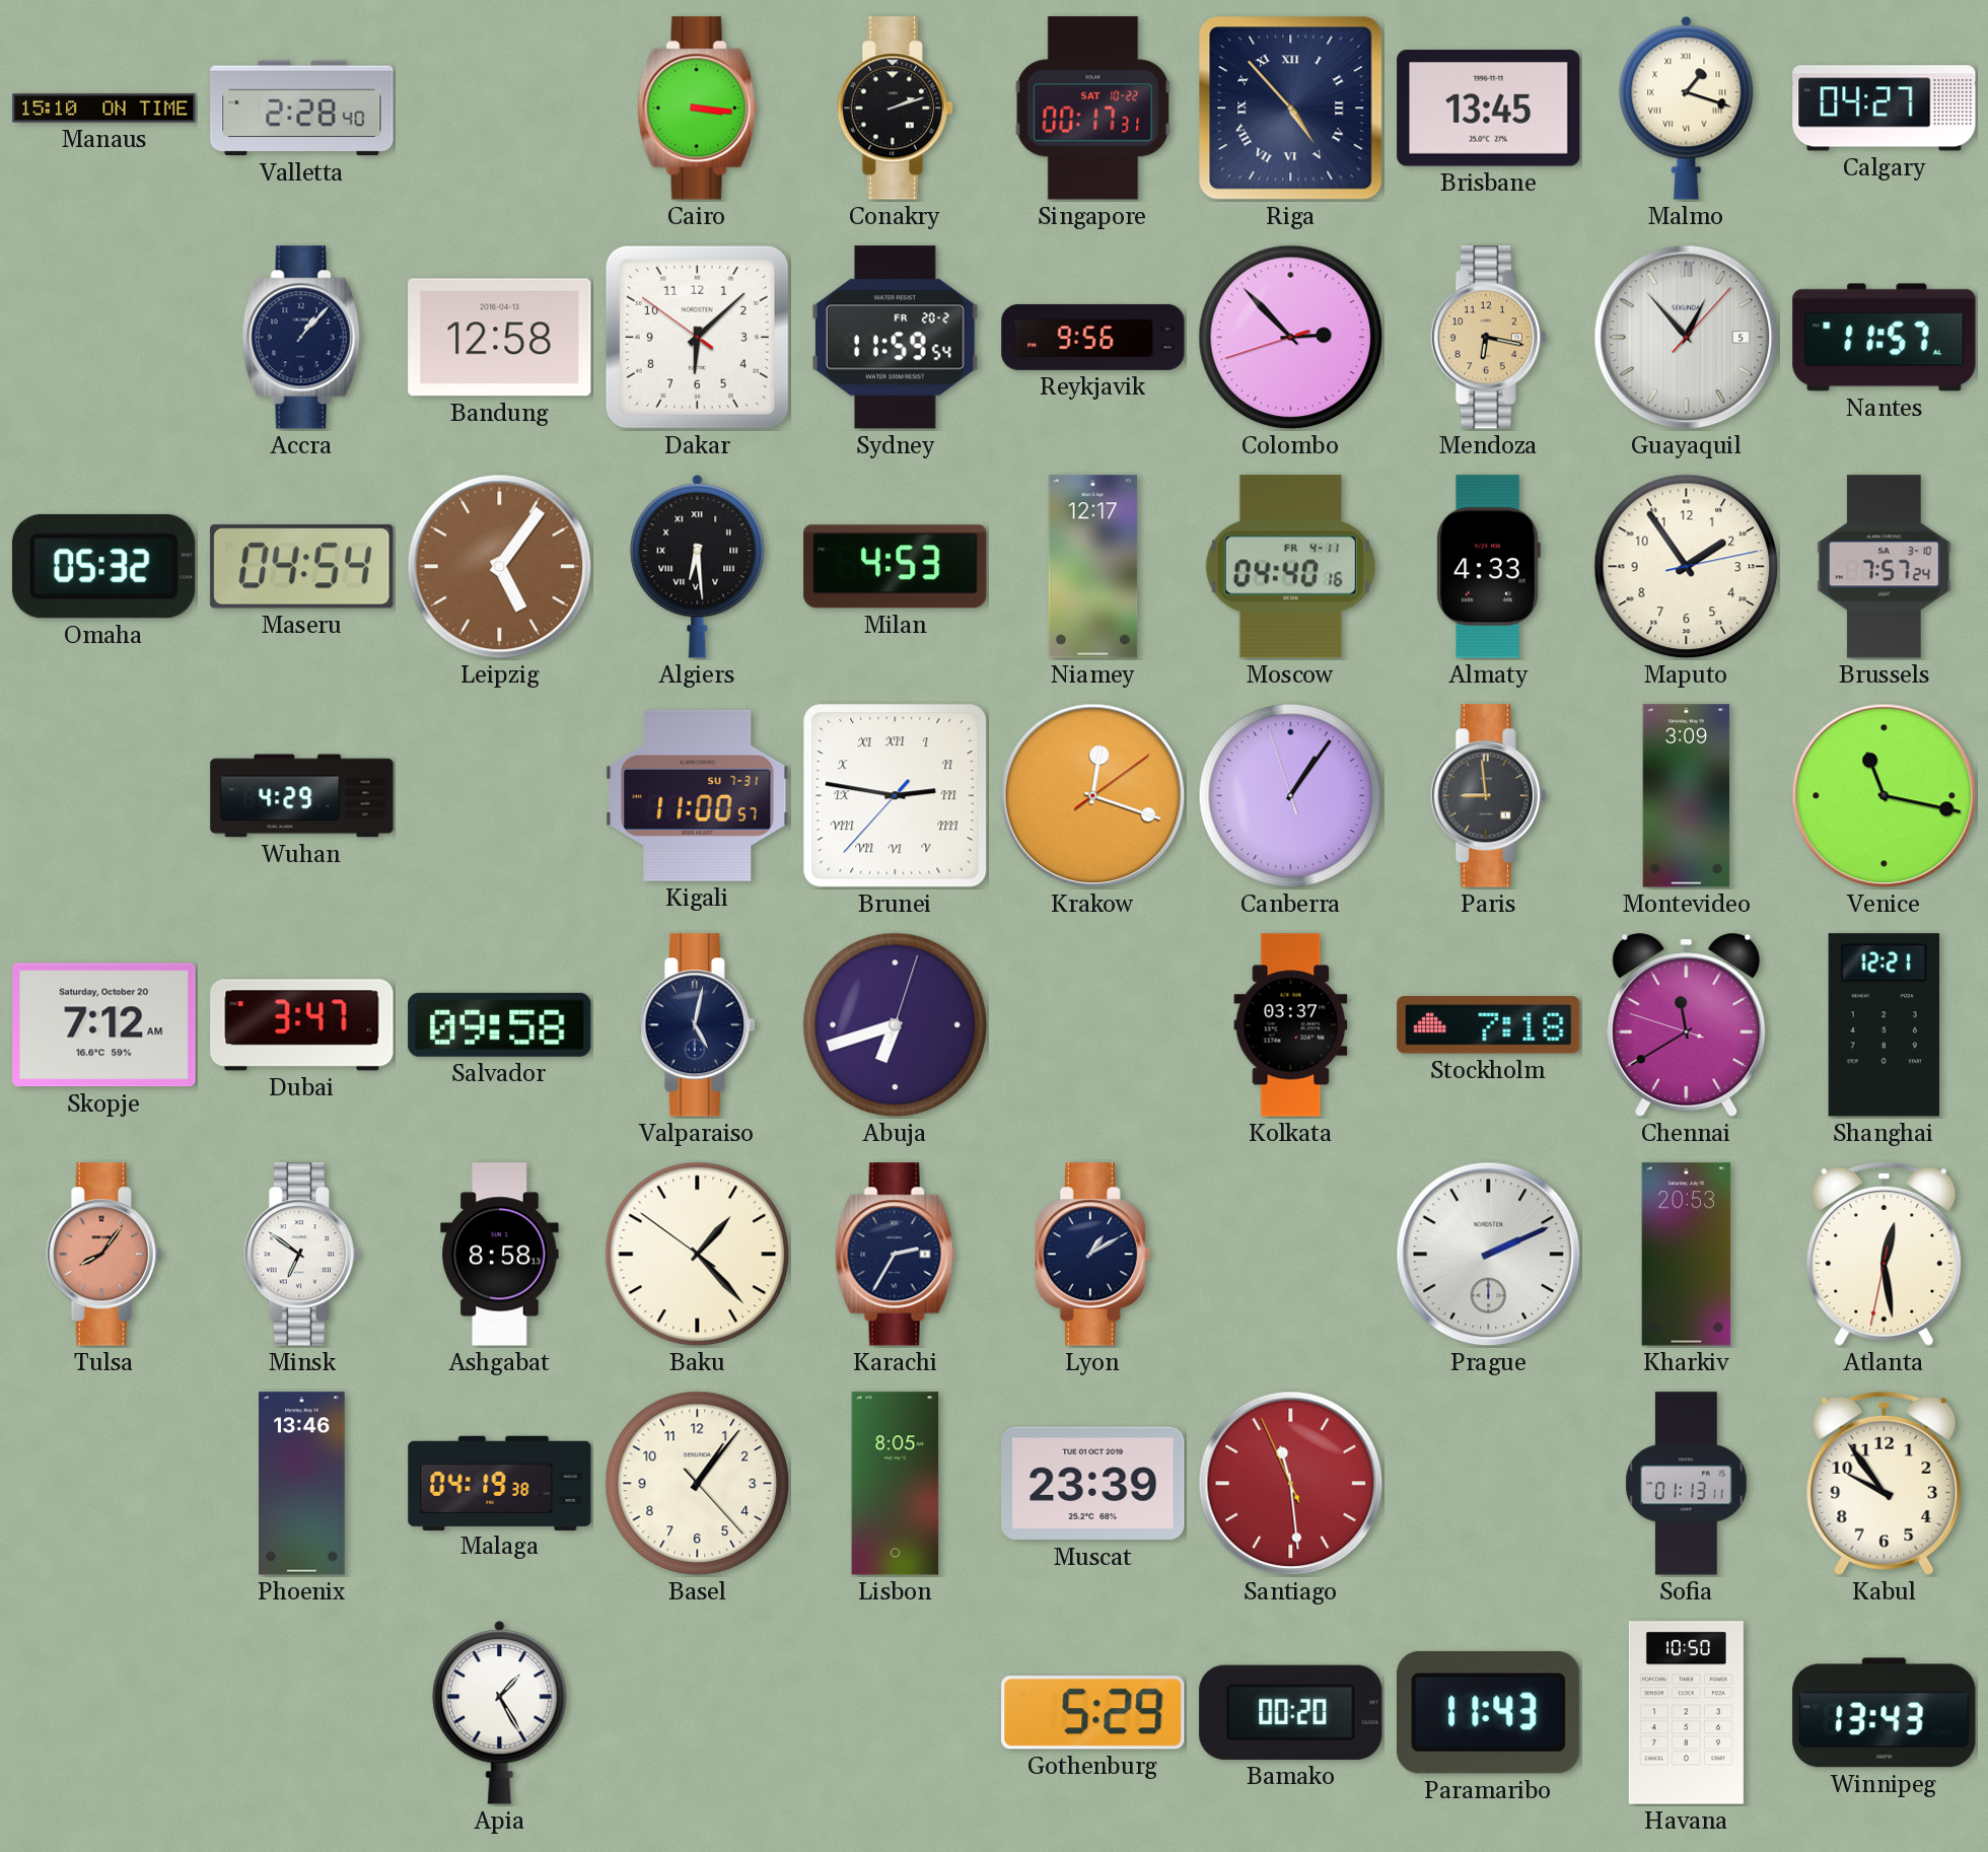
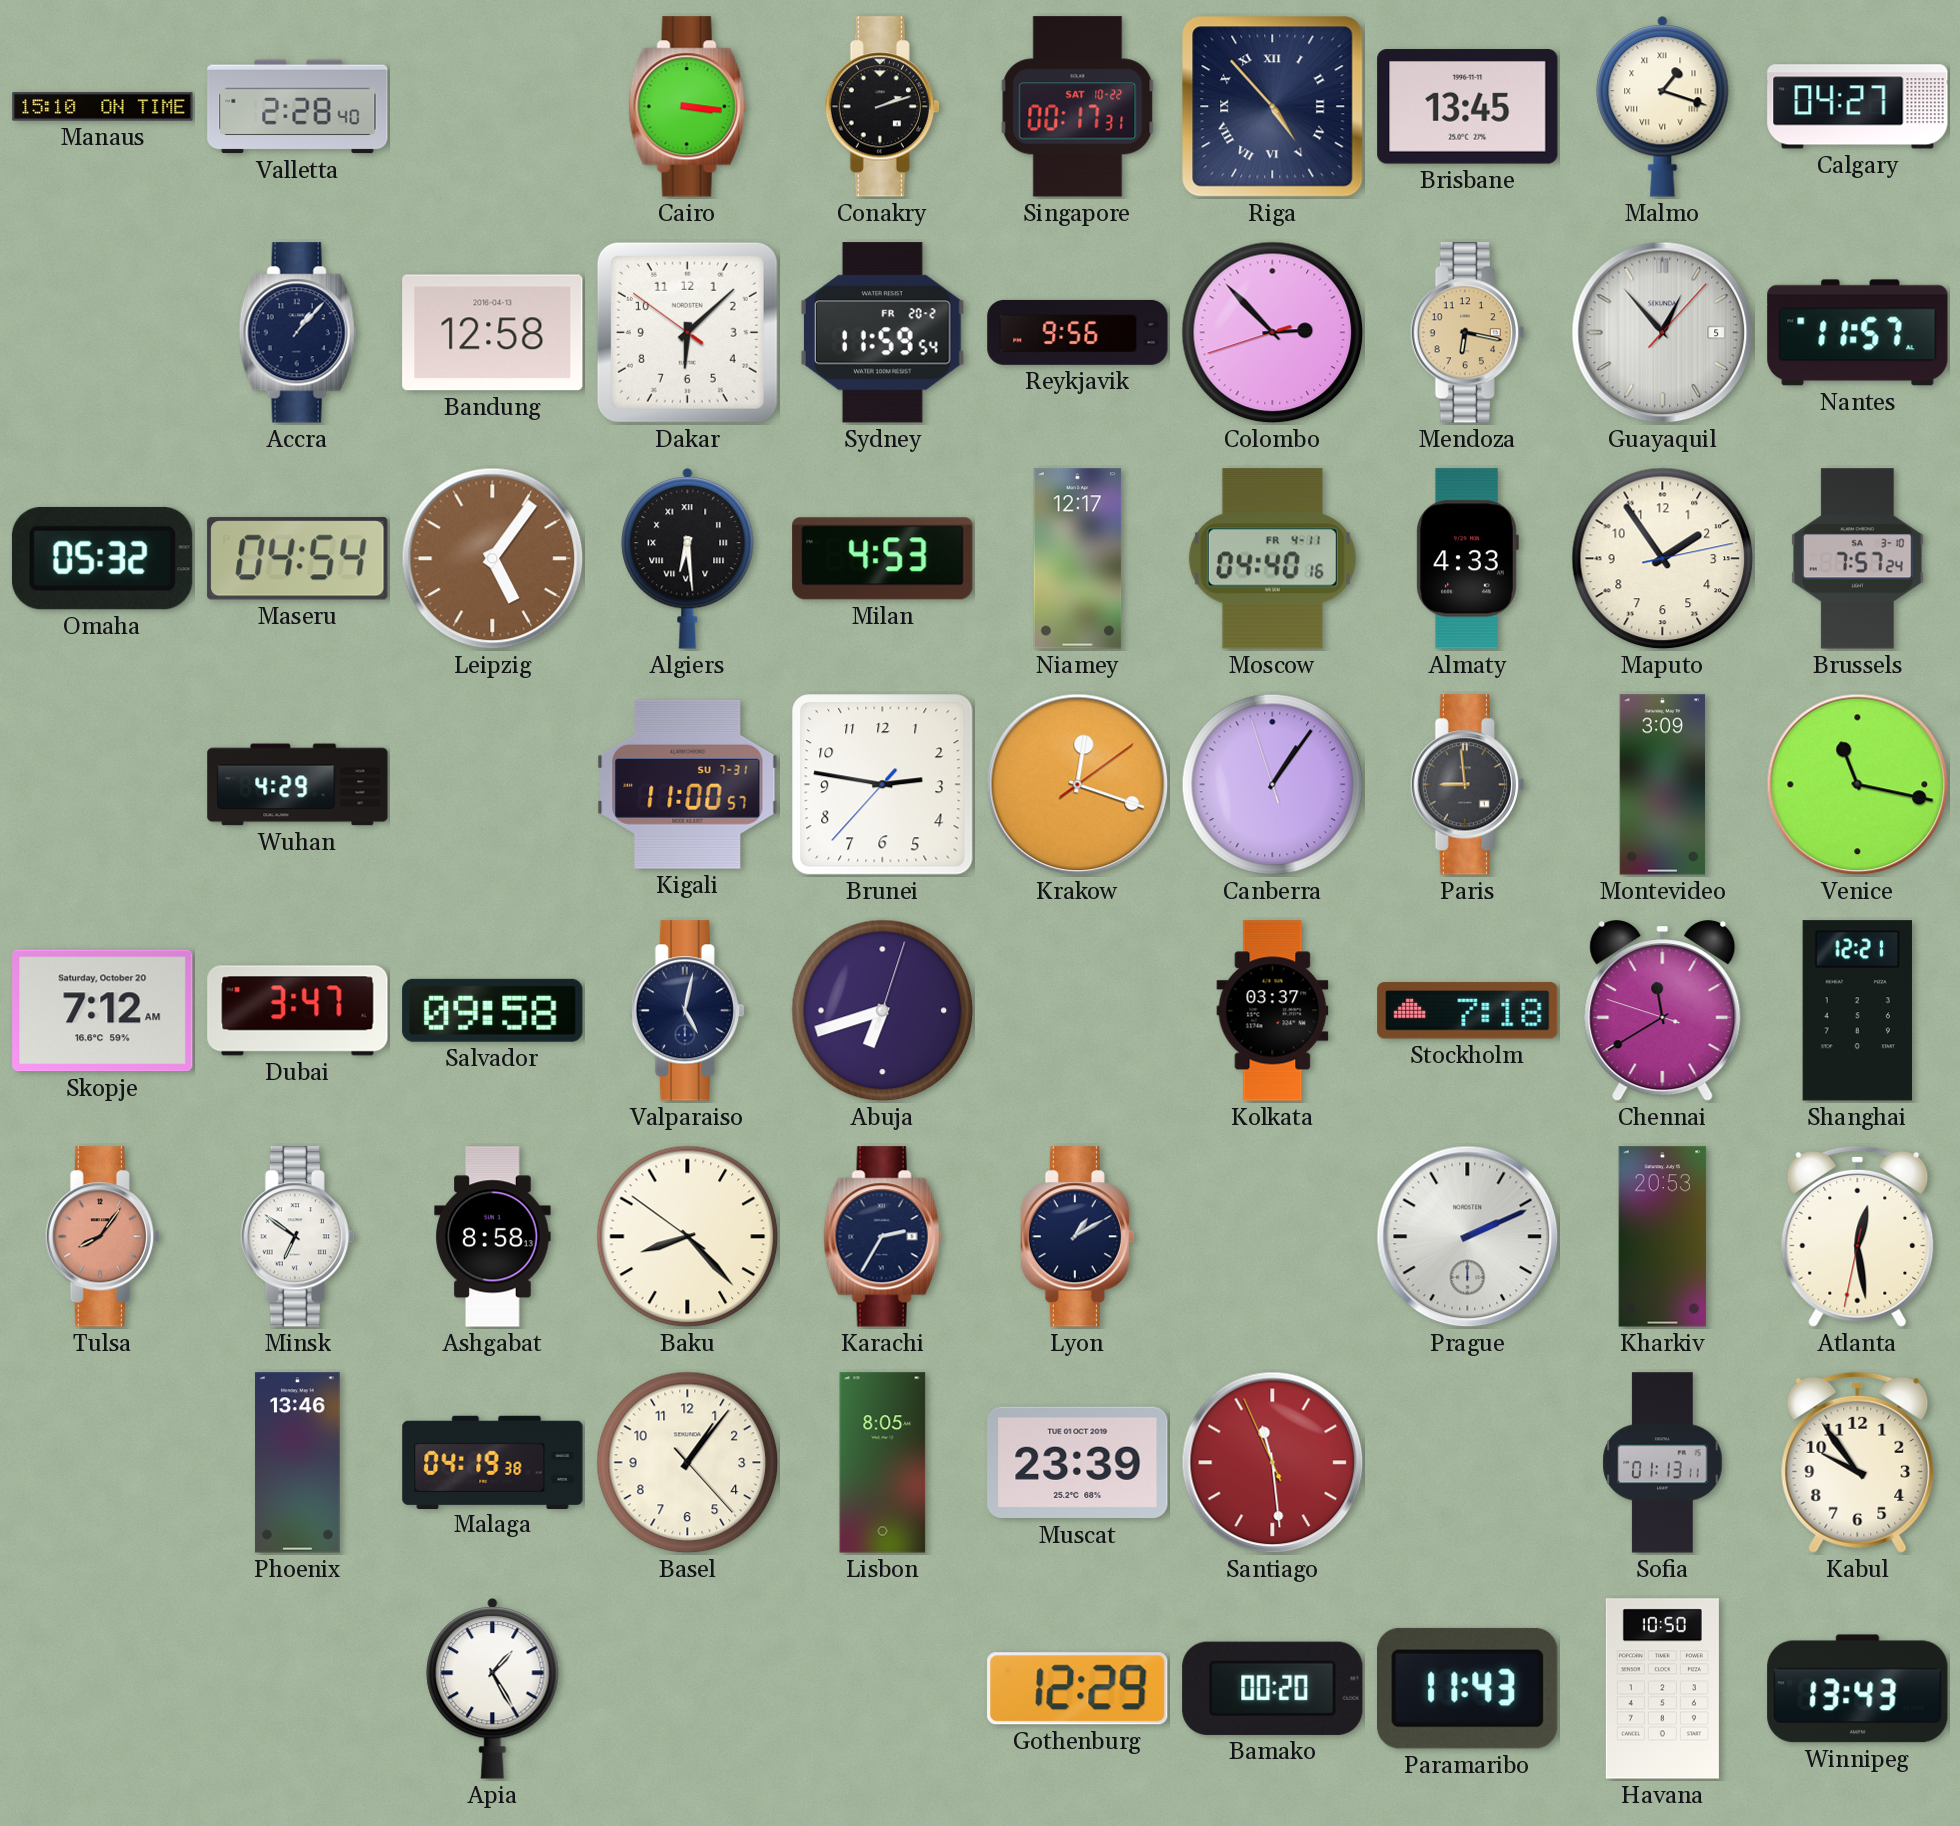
Brunei numerals: Roman -> Arabic (883, 785)
Baku: 1:22 -> 8:22 (688, 1237)
Gothenburg: 5:29 -> 12:29 (1078, 1689)
